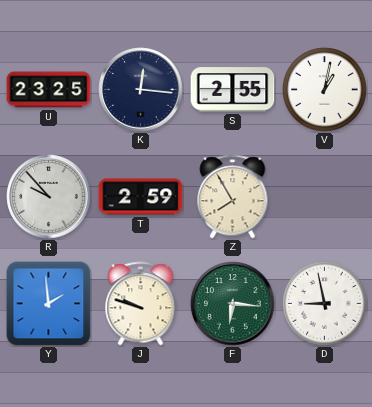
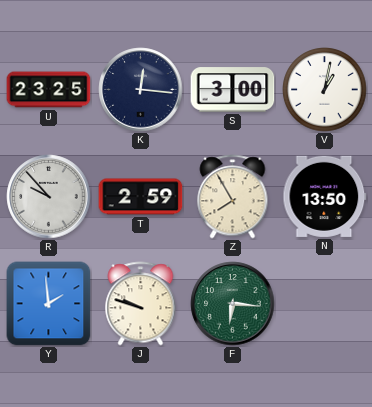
S: 2:55 -> 3:00 (233, 90)
N: none -> 13:50 (325, 196)
D: 8:58 -> none (325, 304)
